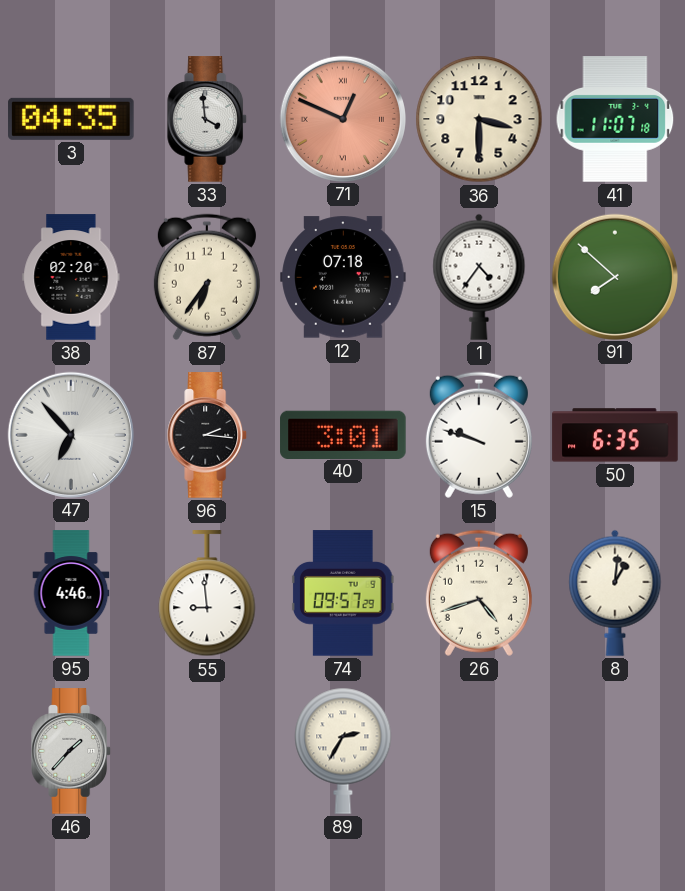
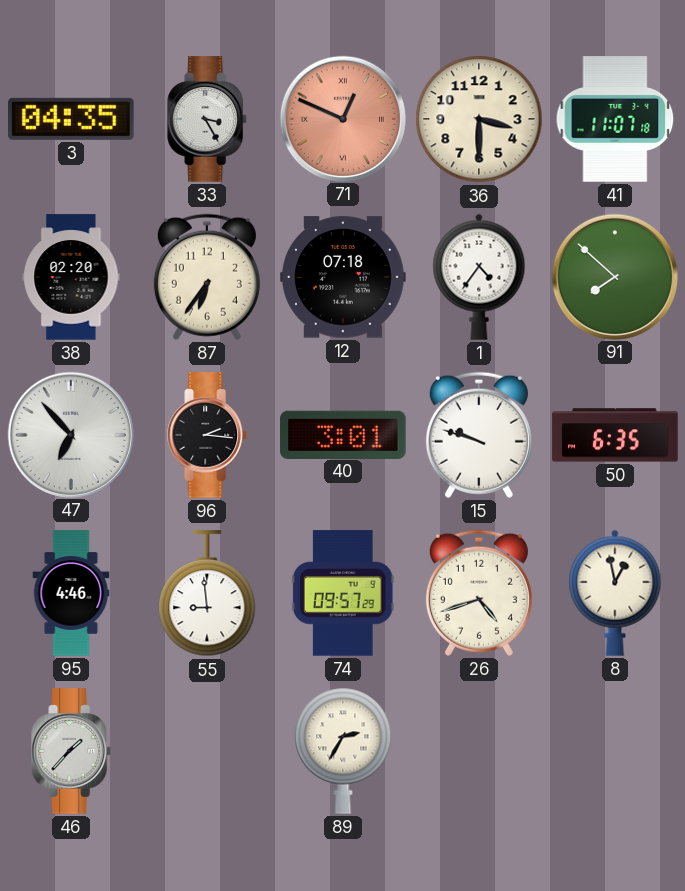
33: 3:59 -> 3:25 (208, 119)
8: 1:01 -> 12:58 (615, 593)
